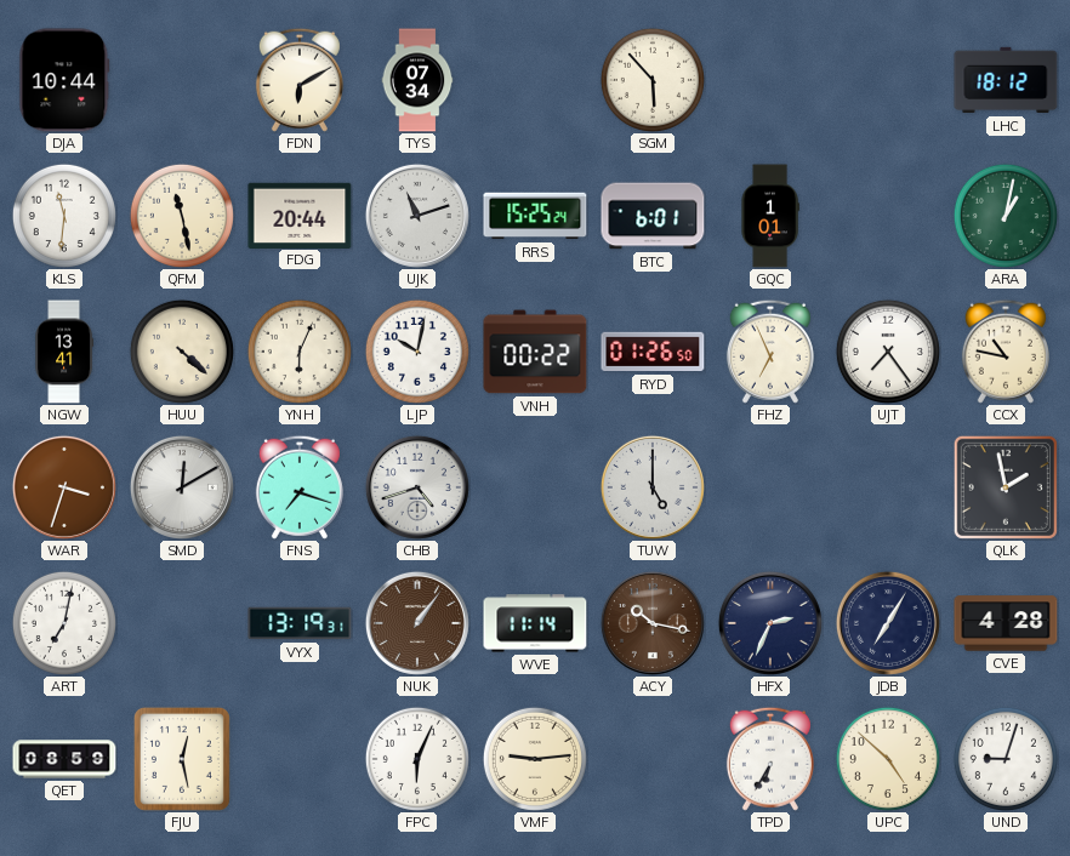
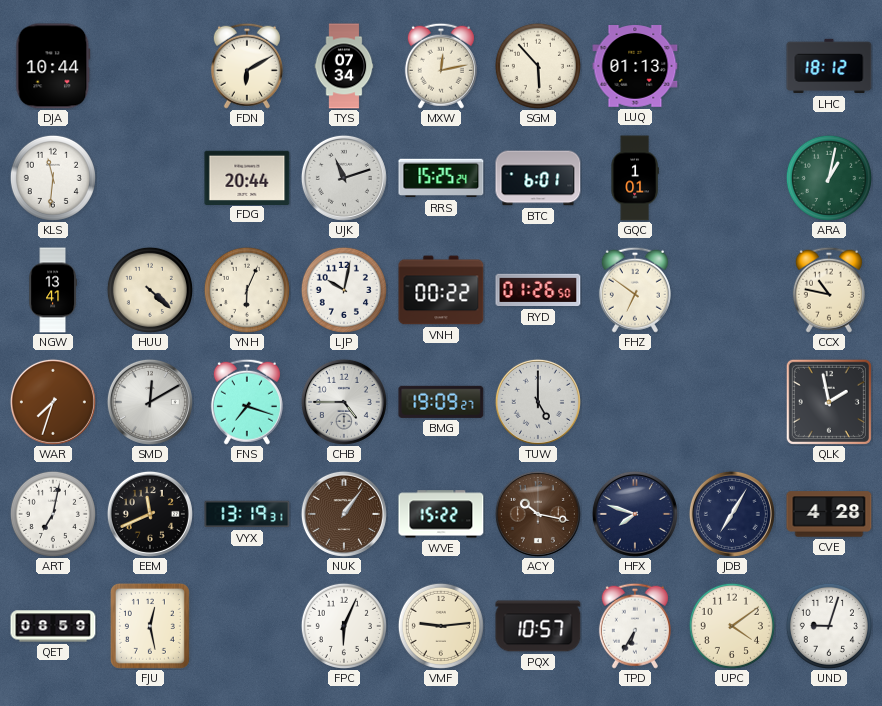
MXW: none -> 12:13 (441, 66)
LUQ: none -> 01:13 (635, 67)
QFM: 11:28 -> none (182, 216)
FHZ: 6:56 -> 6:51 (635, 290)
UJT: 7:24 -> none (888, 352)
WAR: 3:33 -> 7:33 (53, 402)
CHB: 4:42 -> 4:45 (344, 402)
BMG: none -> 19:09 (441, 402)
EEM: none -> 11:41 (150, 514)
WVE: 11:14 -> 15:22 (441, 514)
HFX: 2:34 -> 7:48 (635, 514)
PQX: none -> 10:57 (538, 626)
UPC: 4:52 -> 4:09 (732, 626)
